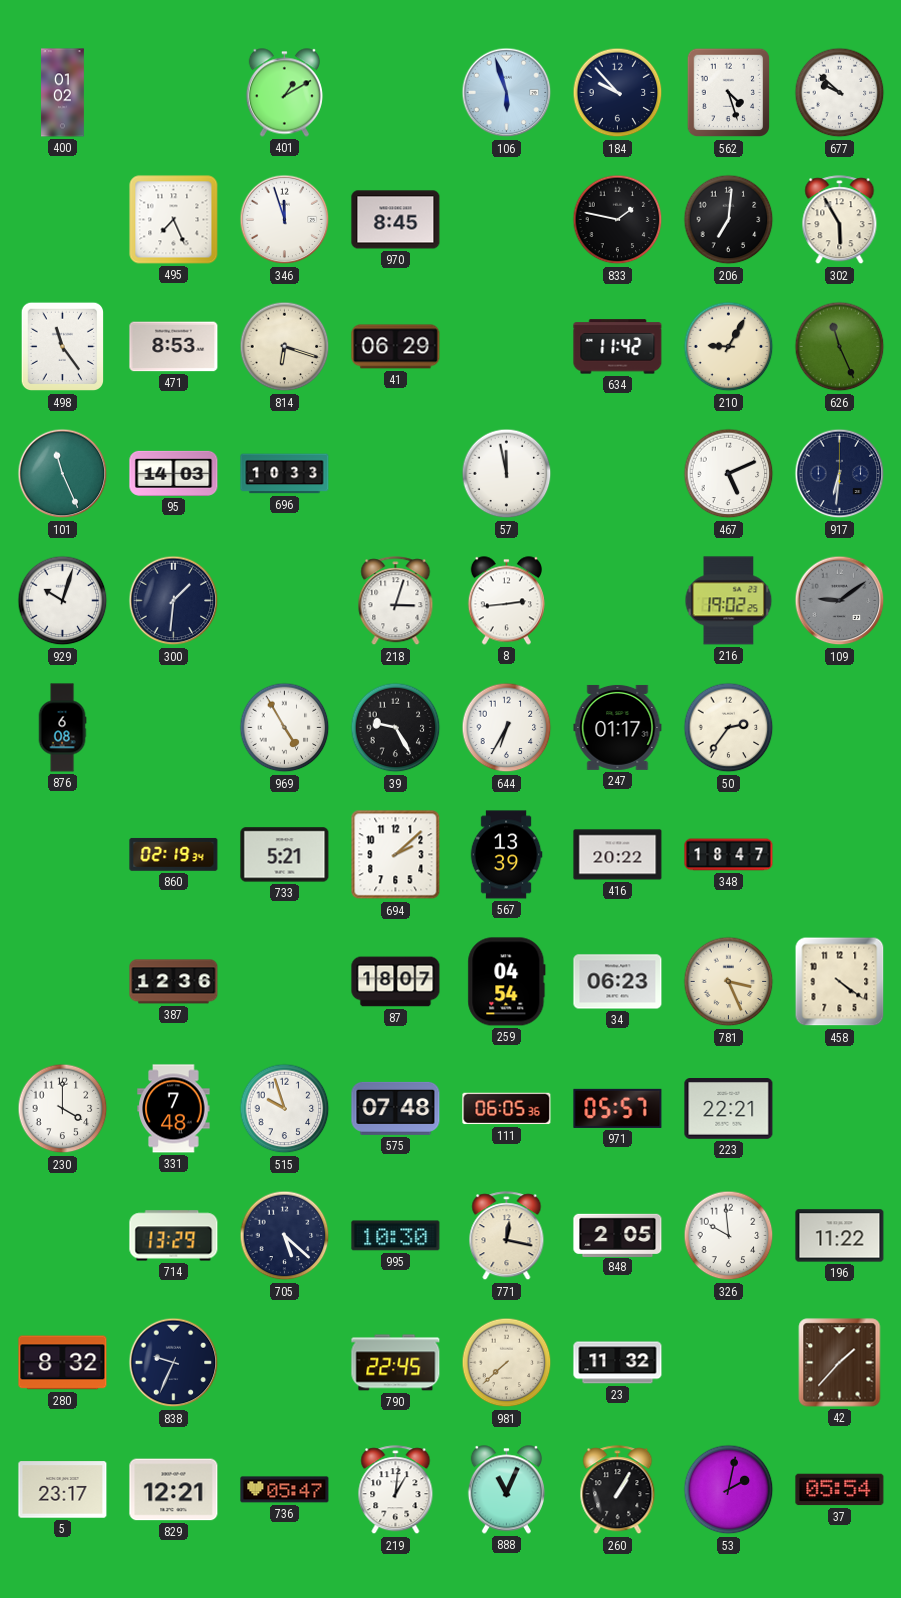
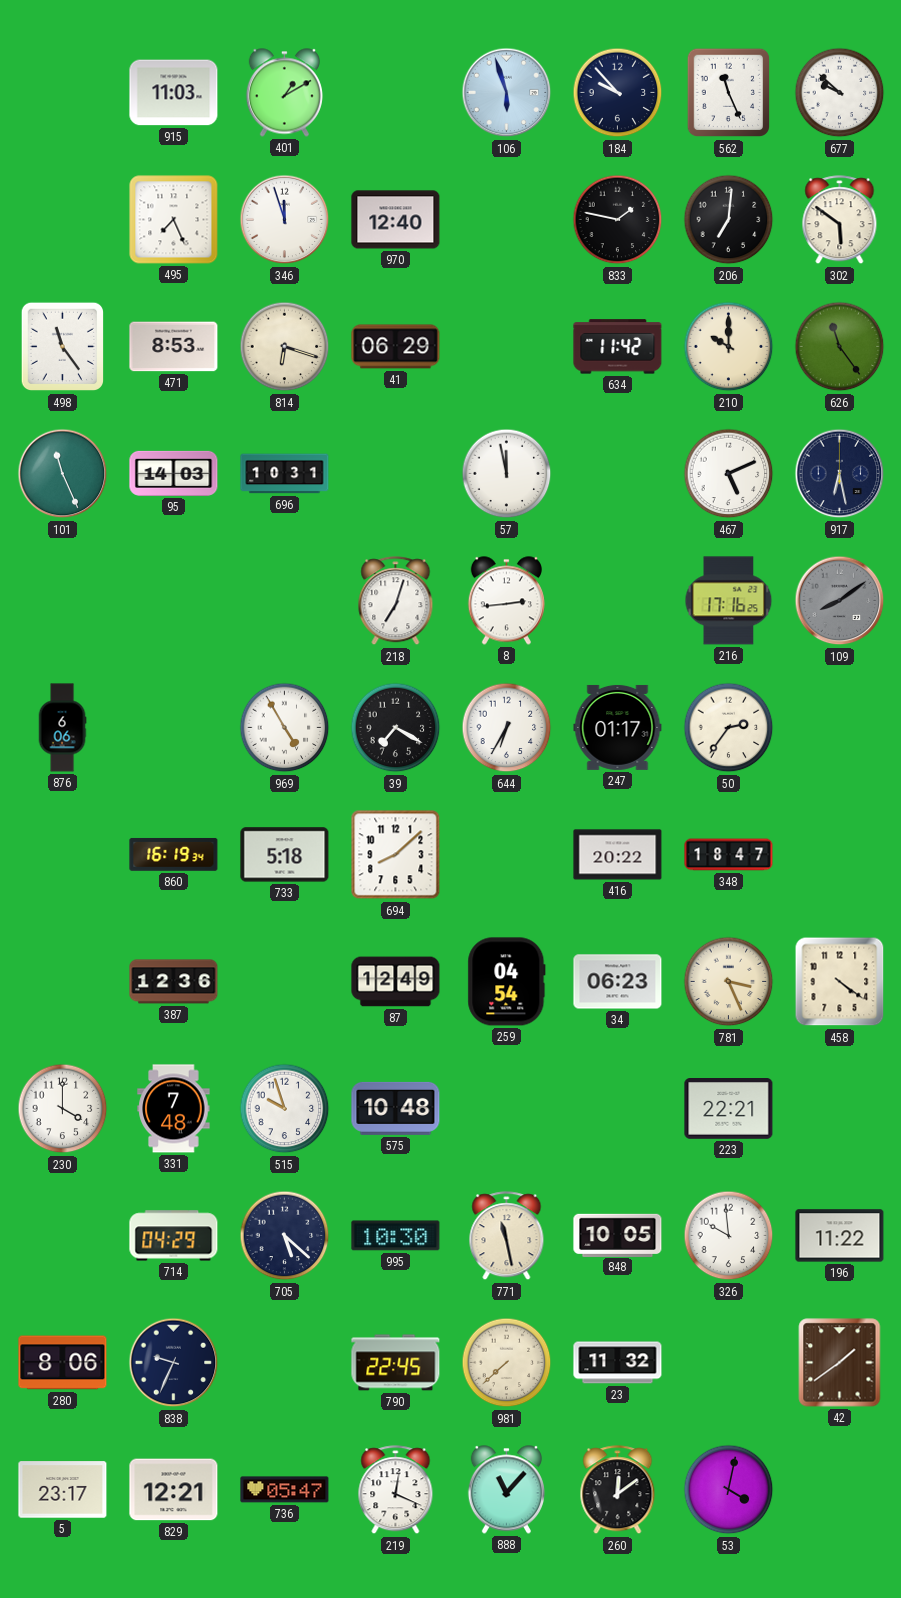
400: 01:02 -> none (63, 93)
915: none -> 11:03 (174, 93)
562: 4:27 -> 11:26 (728, 93)
970: 8:45 -> 12:40 (396, 220)
302: 5:55 -> 5:51 (840, 220)
210: 9:05 -> 10:00 (729, 347)
626: 11:26 -> 11:24 (840, 347)
696: 10:33 -> 10:31 (285, 474)
917: 6:31 -> 6:28 (840, 474)
929: 10:03 -> none (63, 601)
300: 1:31 -> none (174, 601)
218: 3:03 -> 7:03 (396, 601)
216: 19:02 -> 17:16 (729, 601)
109: 9:09 -> 8:09 (840, 601)
876: 6:08 -> 6:06 (62, 728)
39: 9:25 -> 7:20 (396, 728)
860: 02:19 -> 16:19 (174, 855)
733: 5:21 -> 5:18 (285, 855)
694: 2:08 -> 8:08 (396, 855)
567: 13:39 -> none (506, 855)
87: 18:07 -> 12:49 (396, 982)
575: 07:48 -> 10:48 (396, 1108)
111: 06:05 -> none (507, 1109)
971: 05:57 -> none (618, 1108)
714: 13:29 -> 04:29 (174, 1236)
771: 12:17 -> 11:28 (507, 1236)
848: 2:05 -> 10:05 (618, 1235)
280: 8:32 -> 8:06 (63, 1363)
42: 1:37 -> 1:39 (840, 1363)
219: 1:01 -> 12:19 (396, 1490)
888: 11:04 -> 11:07 (506, 1490)
260: 1:05 -> 12:09 (618, 1490)
53: 2:02 -> 4:02 (729, 1490)
37: 05:54 -> none (840, 1490)
